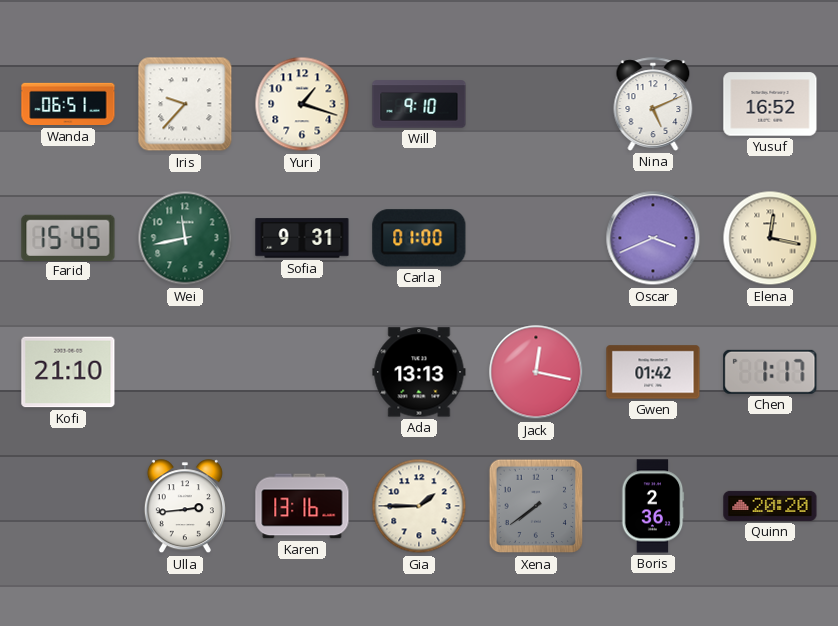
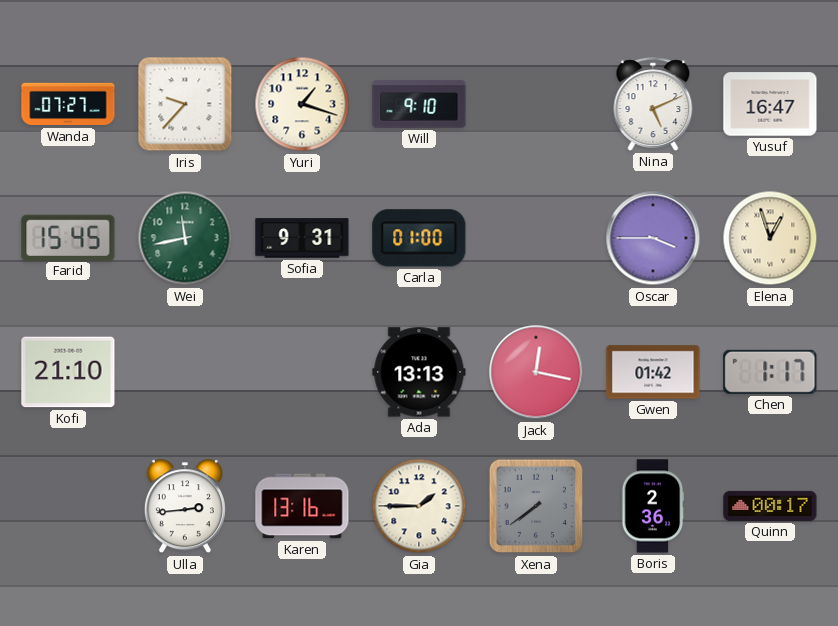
Wanda: 06:51 -> 07:27 (68, 104)
Yusuf: 16:52 -> 16:47 (770, 104)
Oscar: 3:41 -> 3:45 (653, 238)
Elena: 12:17 -> 12:57 (770, 238)
Quinn: 20:20 -> 00:17 (770, 506)
